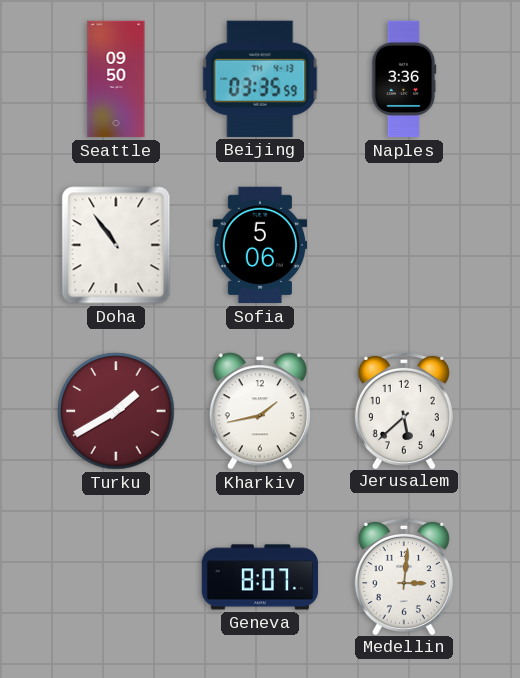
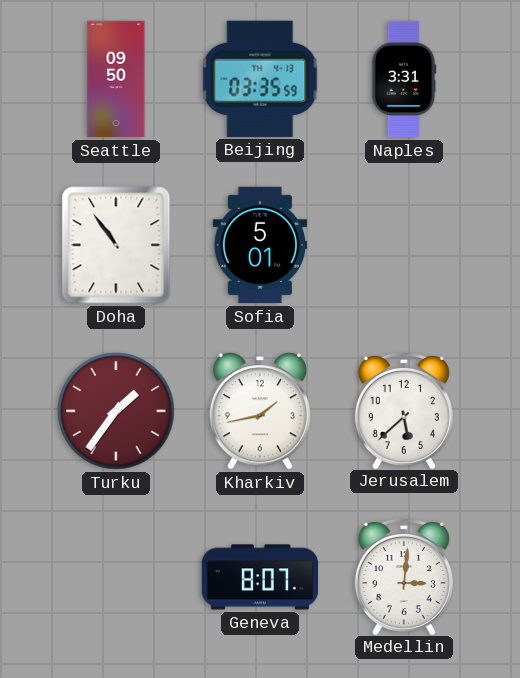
Naples: 3:36 -> 3:31 (404, 79)
Sofia: 5:06 -> 5:01 (260, 245)
Turku: 1:40 -> 1:36 (116, 411)
